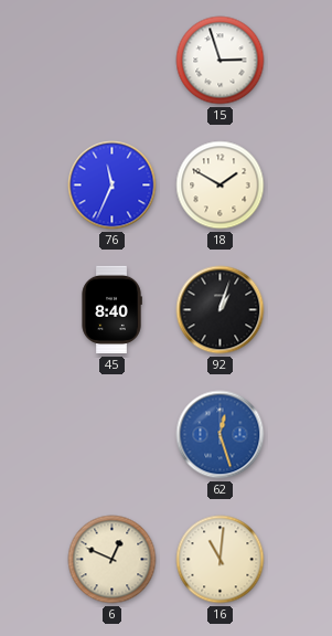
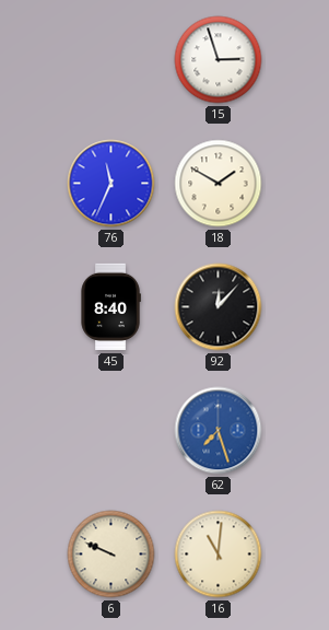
92: 1:03 -> 12:07 (219, 307)
62: 12:27 -> 7:27 (219, 431)
6: 12:49 -> 9:49 (111, 555)
